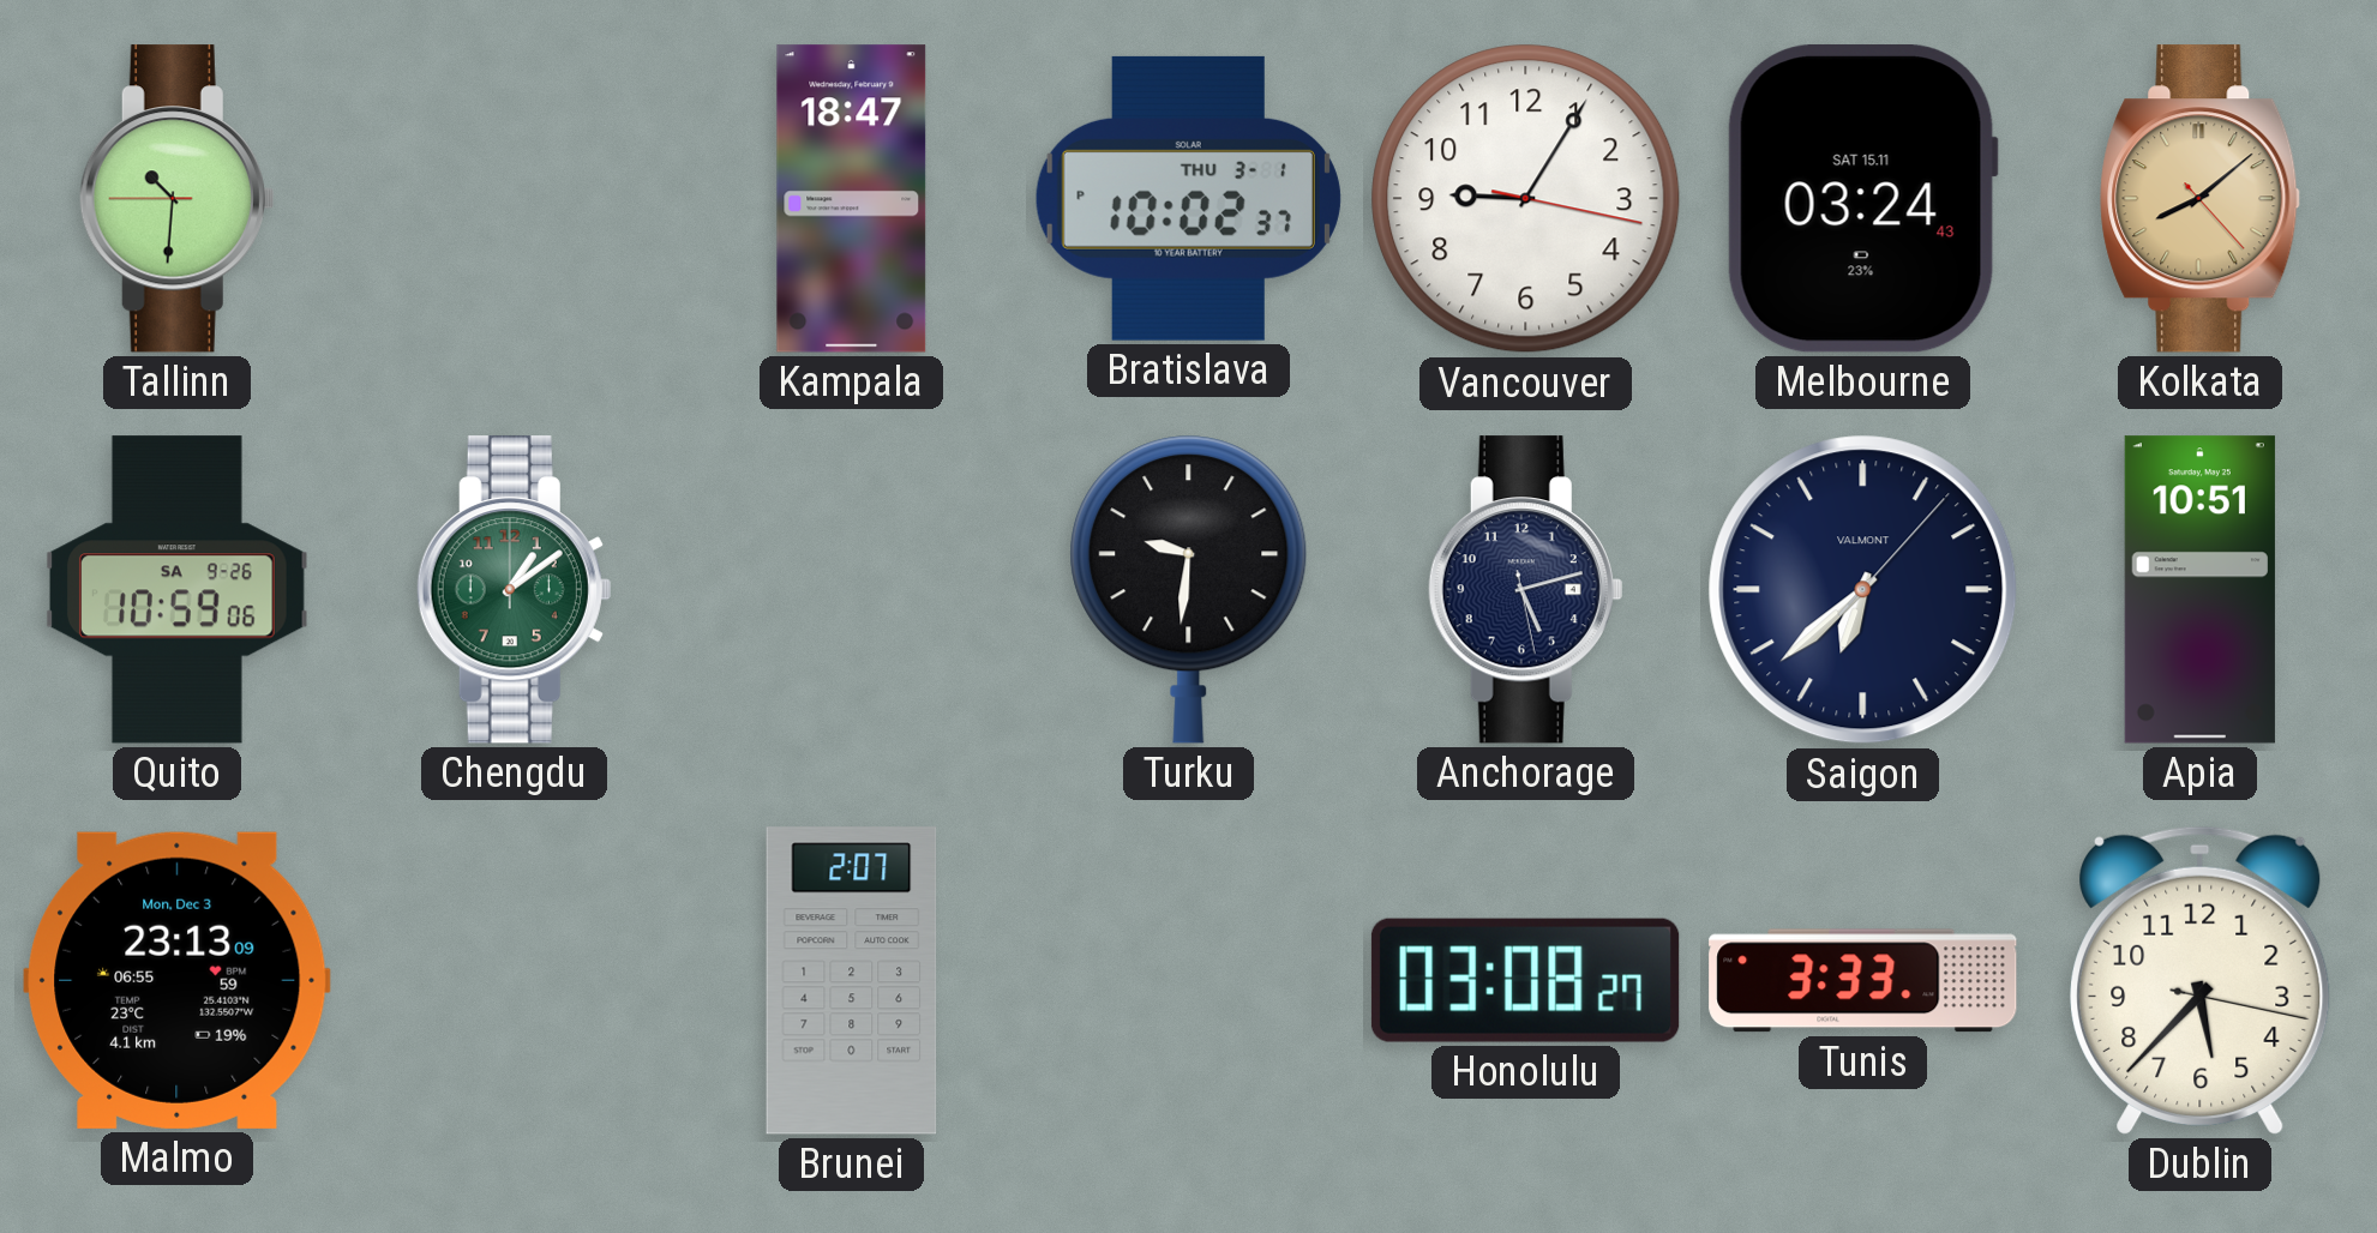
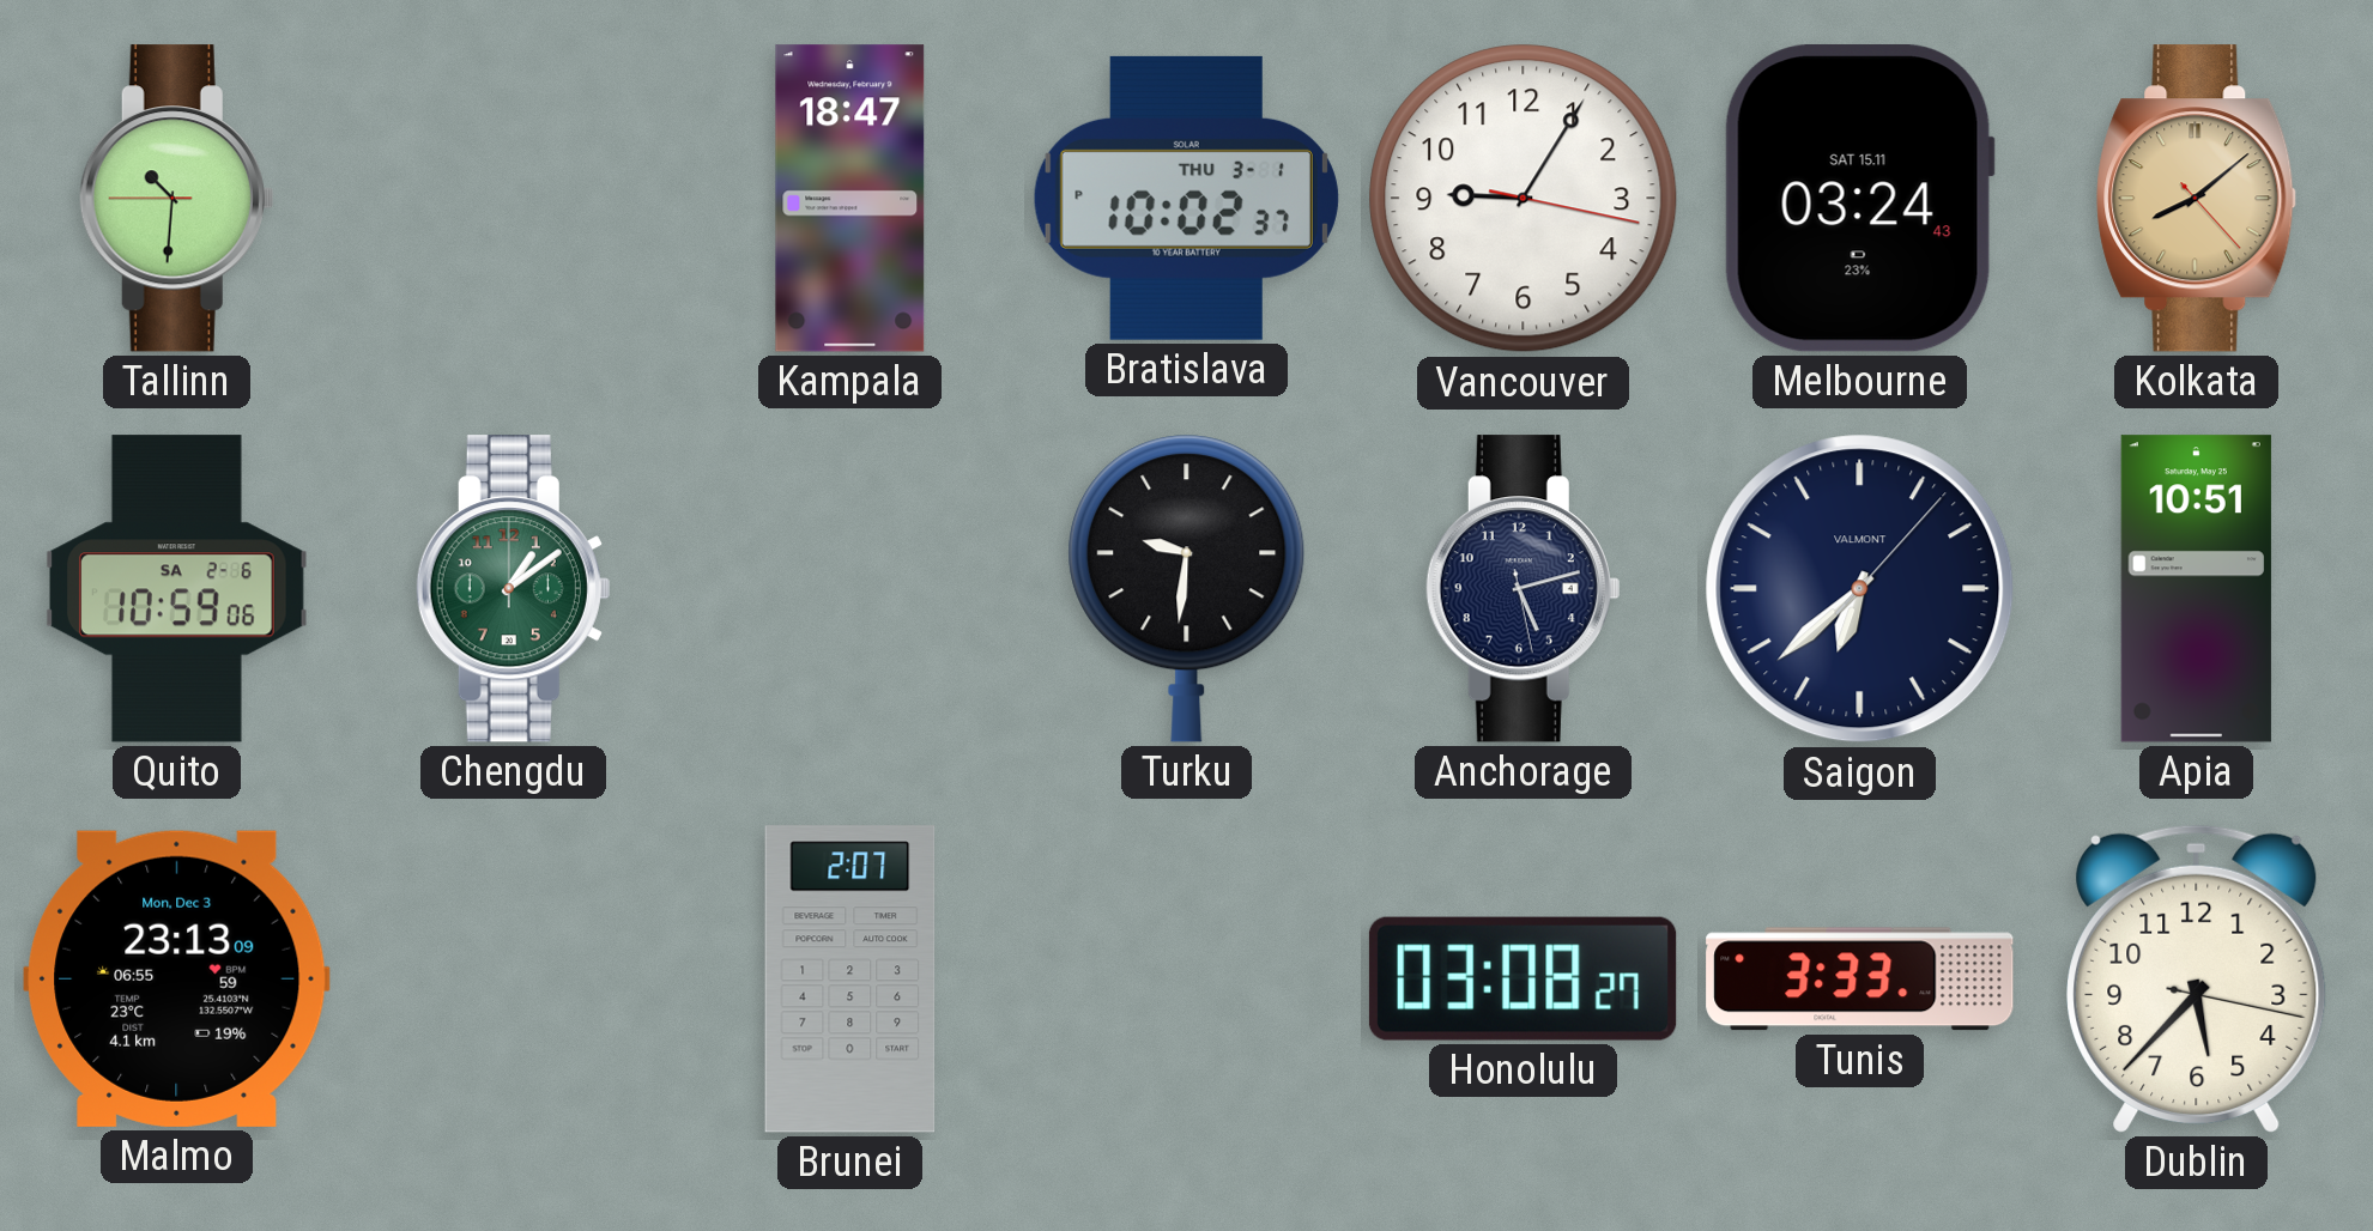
Quito date: SA 9-26 -> SA 2-6 (177, 589)
